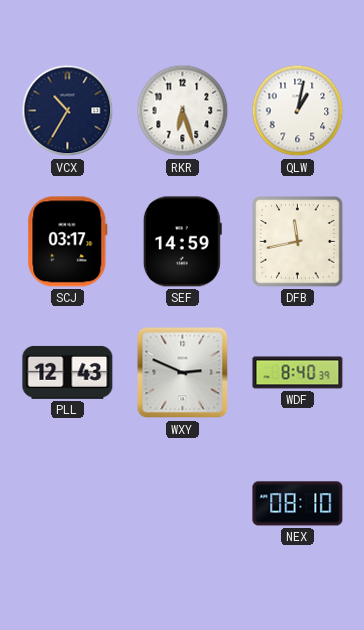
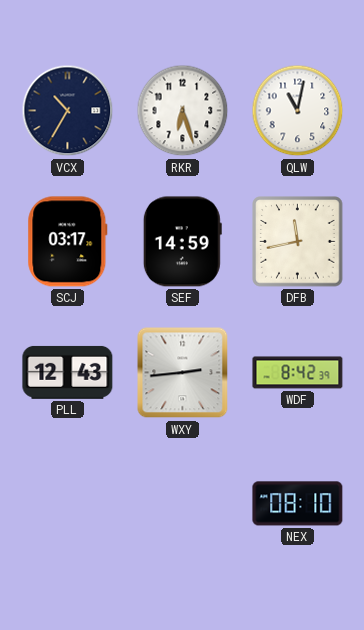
QLW: 1:02 -> 11:02 (298, 111)
WXY: 2:49 -> 2:44 (183, 373)
WDF: 8:40 -> 8:42 (298, 373)
